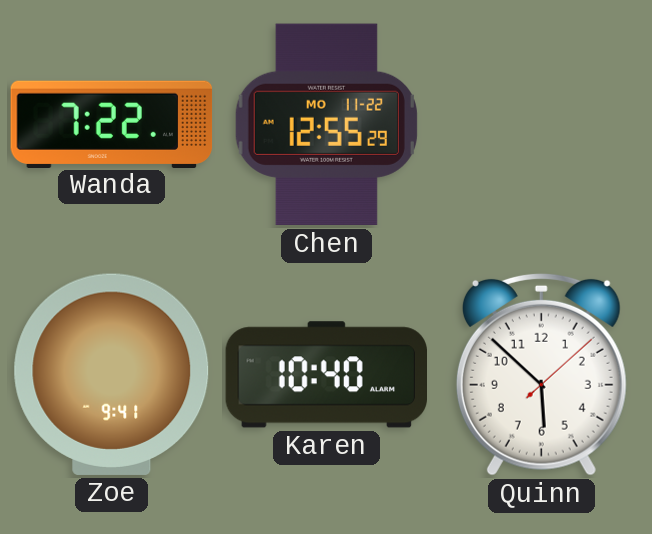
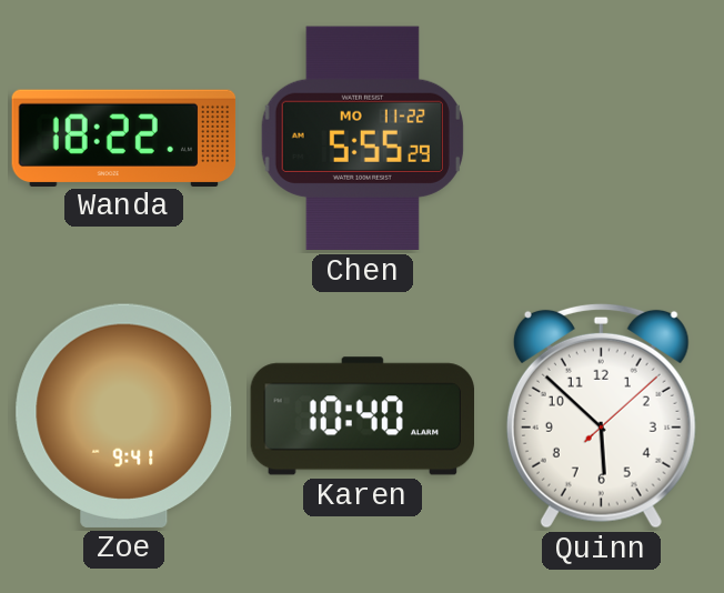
Wanda: 7:22 -> 18:22 (124, 138)
Chen: 12:55 -> 5:55 (362, 139)
